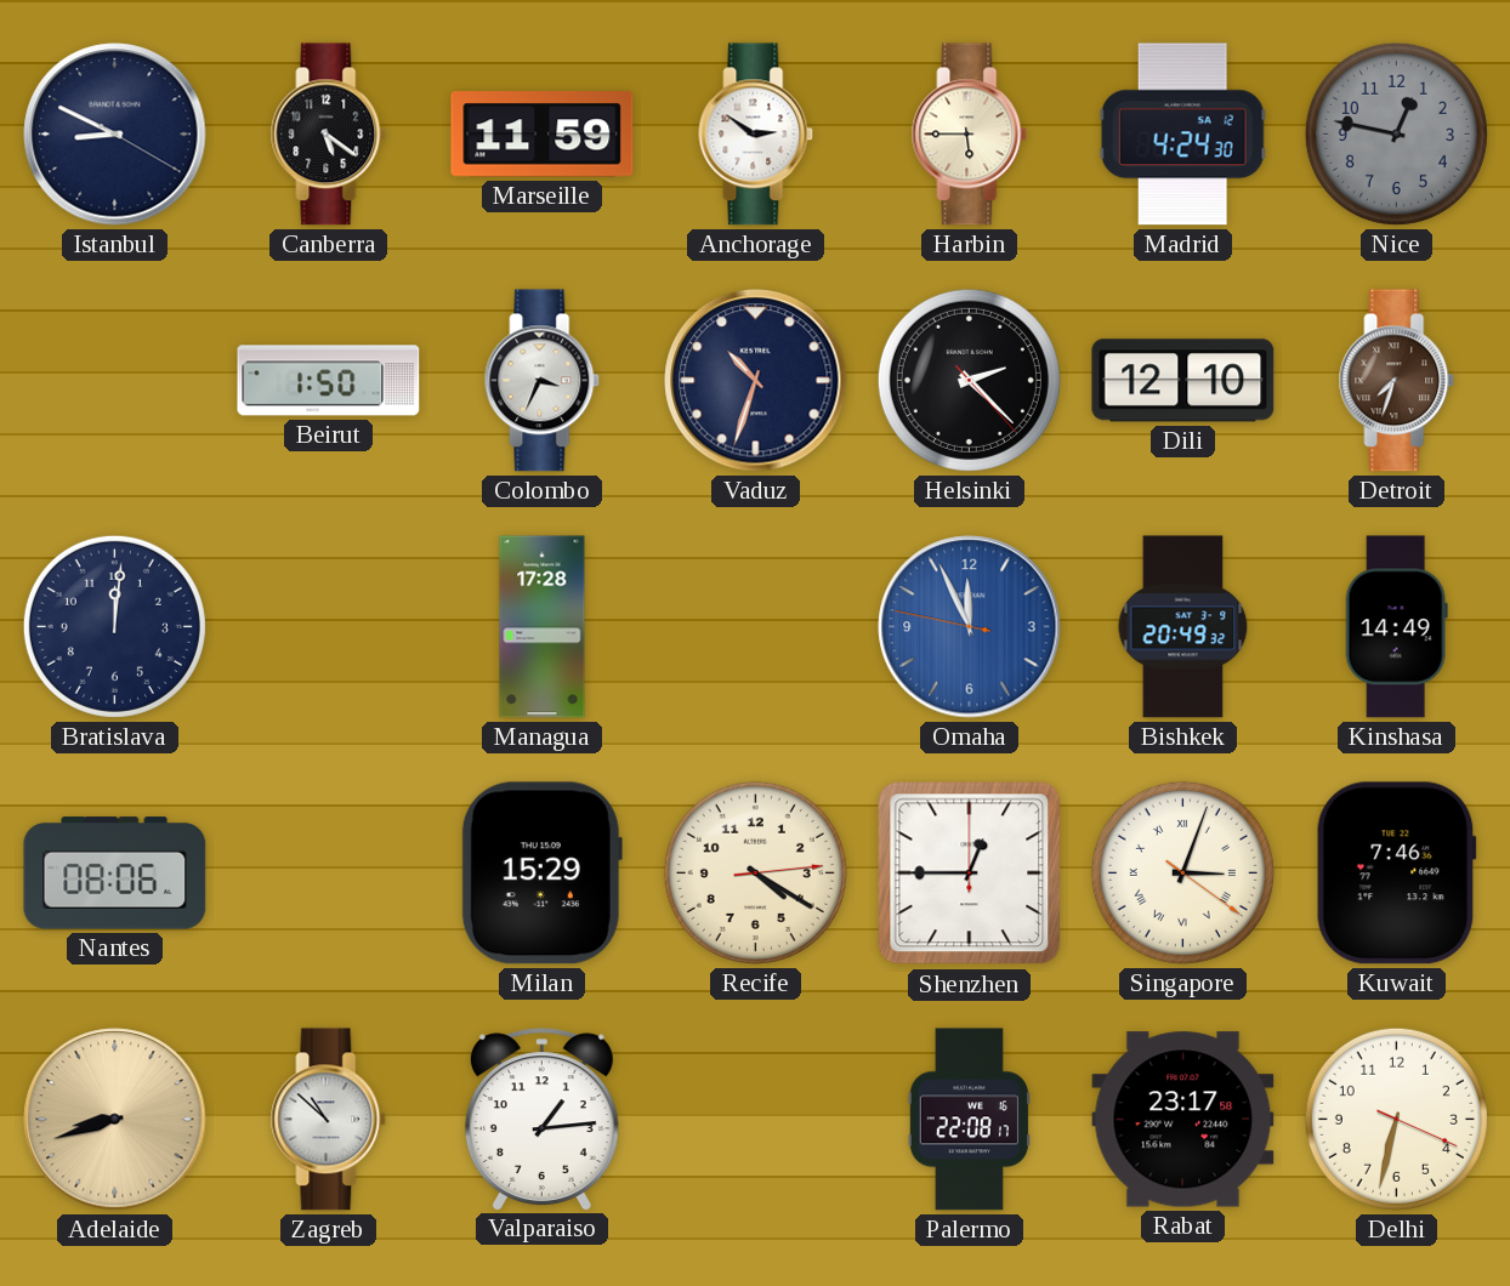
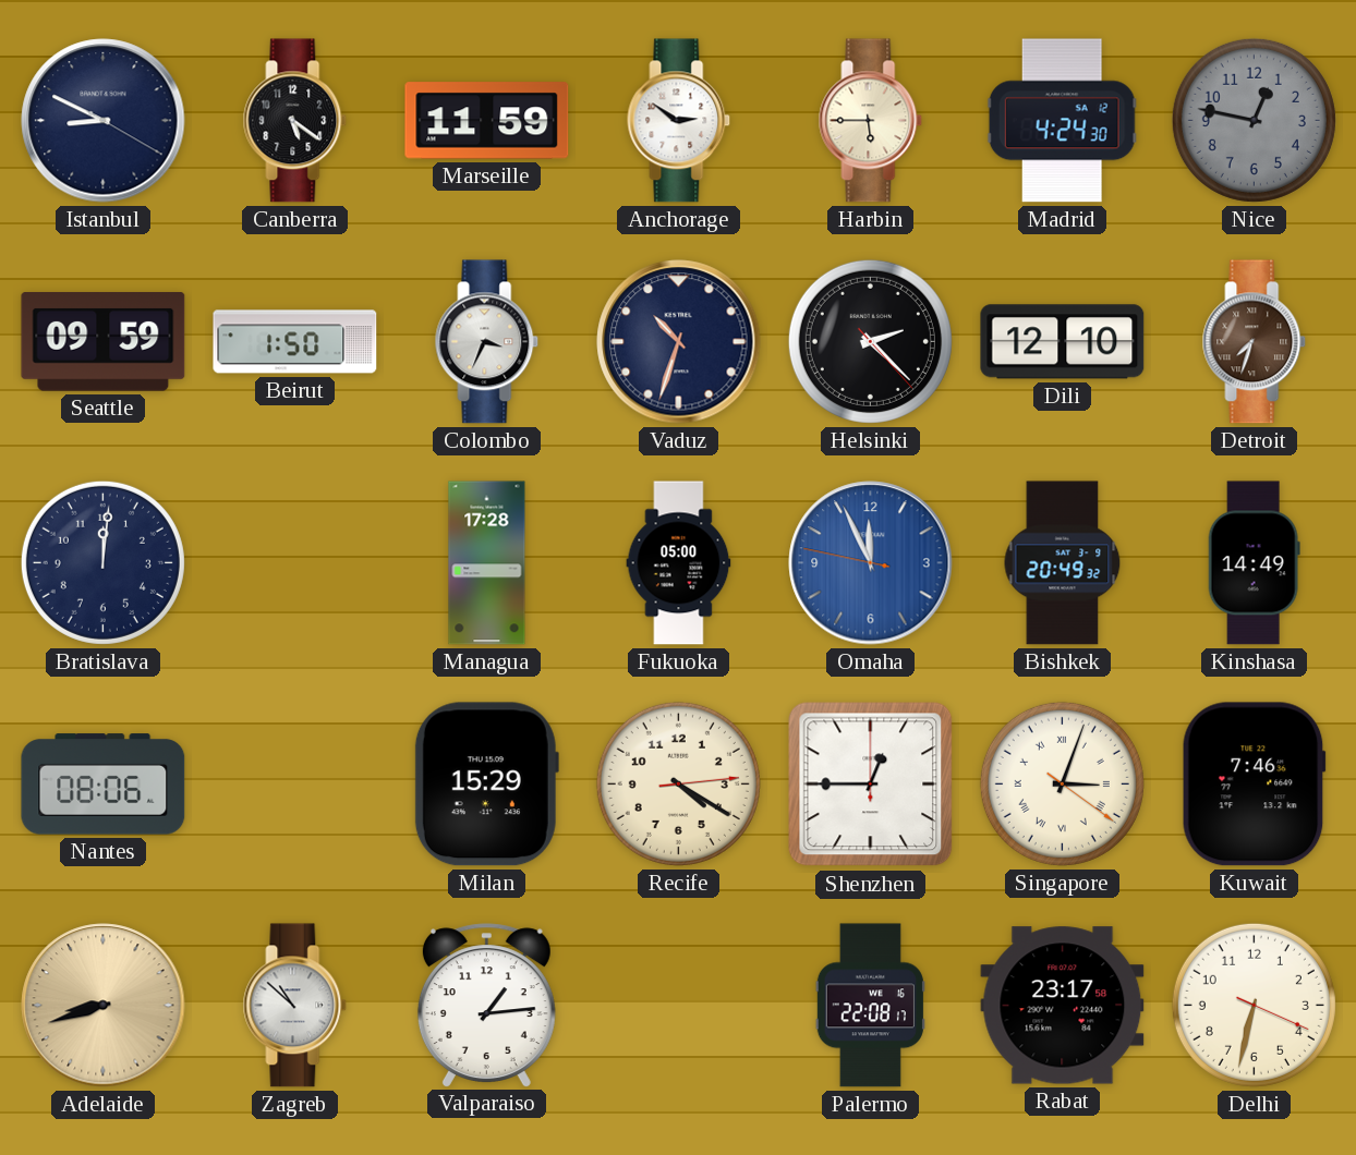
Seattle: none -> 09:59 (104, 342)
Fukuoka: none -> 05:00 (679, 563)
